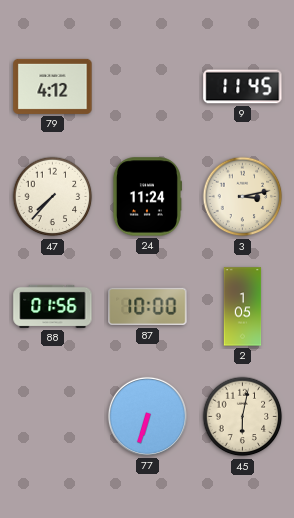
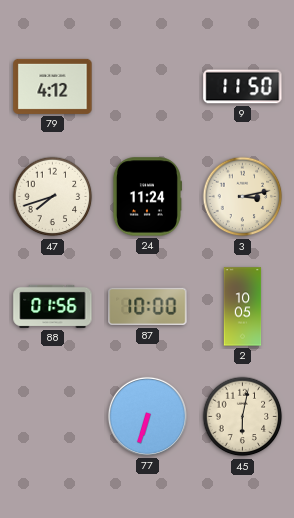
9: 11:45 -> 11:50 (243, 87)
47: 7:37 -> 7:42 (53, 197)
2: 1:05 -> 10:05 (243, 307)
